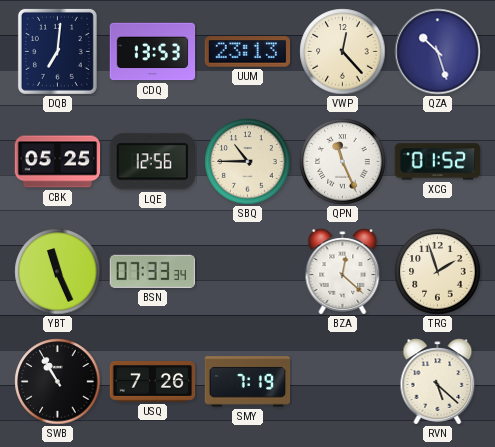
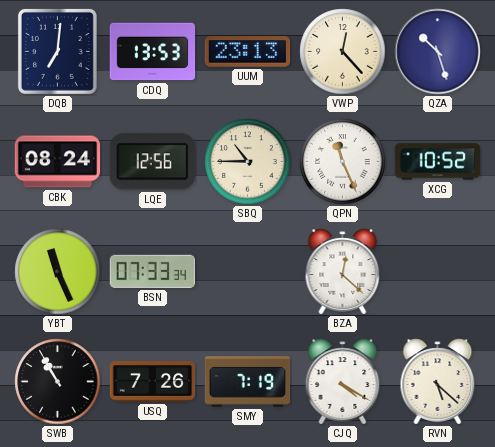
CBK: 05:25 -> 08:24 (58, 162)
XCG: 01:52 -> 10:52 (438, 162)
TRG: 1:57 -> none (438, 272)
CJQ: none -> 4:20 (343, 382)
